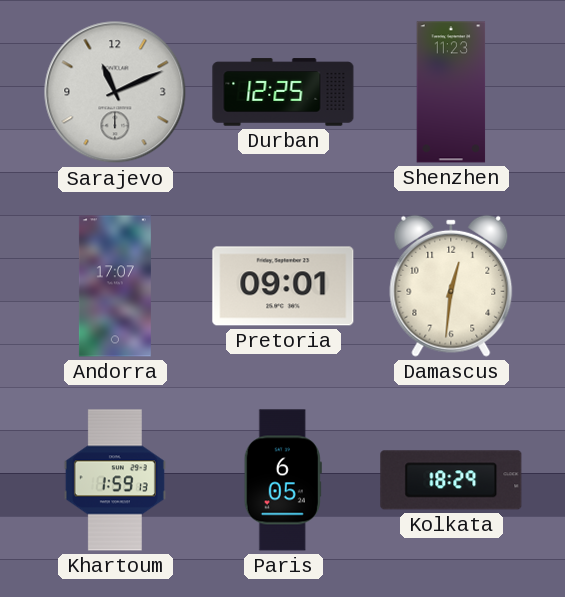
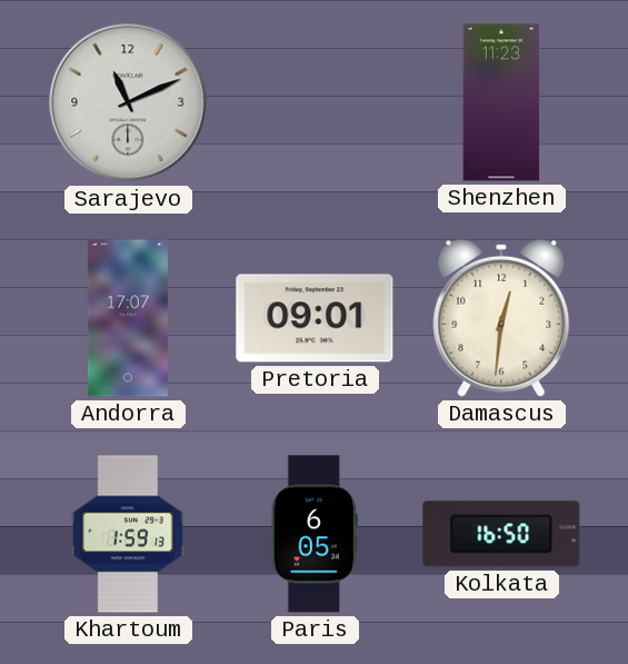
Durban: 12:25 -> none (283, 92)
Kolkata: 18:29 -> 16:50 (501, 534)
